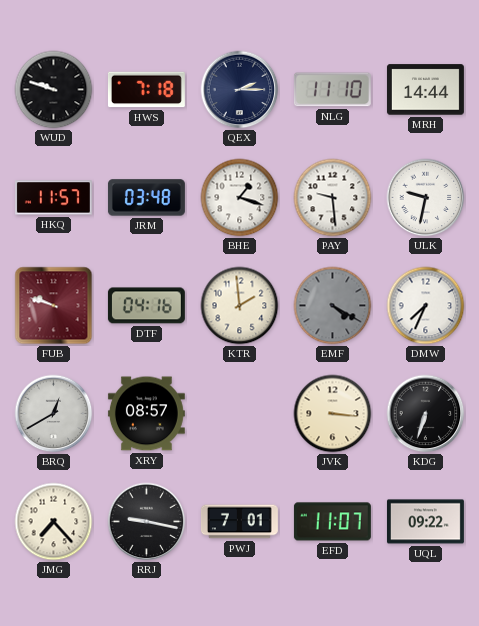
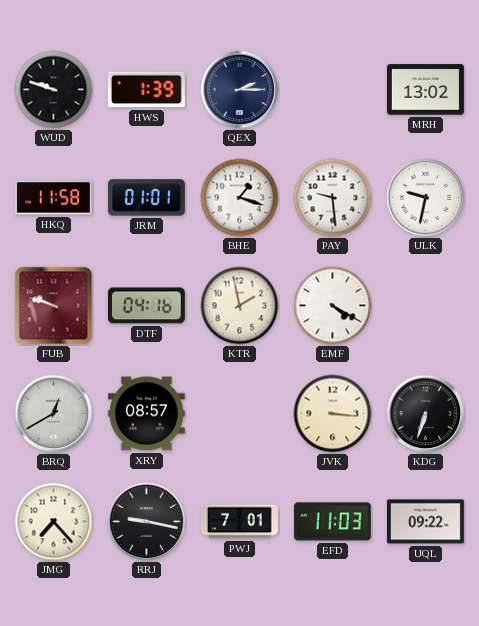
HWS: 7:18 -> 1:39 (146, 90)
NLG: 11:10 -> none (332, 90)
MRH: 14:44 -> 13:02 (425, 90)
HKQ: 11:57 -> 11:58 (53, 198)
JRM: 03:48 -> 01:01 (146, 198)
KTR: 1:59 -> 1:58 (240, 306)
EMF dial: grey -> white (333, 306)
DMW: 7:34 -> none (426, 306)
EFD: 11:07 -> 11:03 (332, 522)
